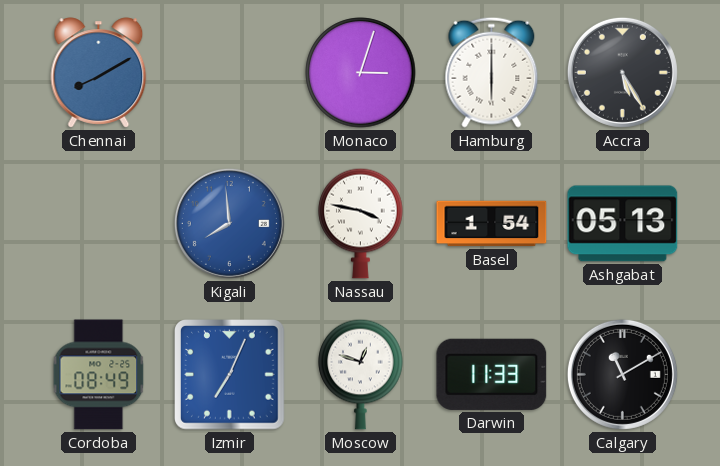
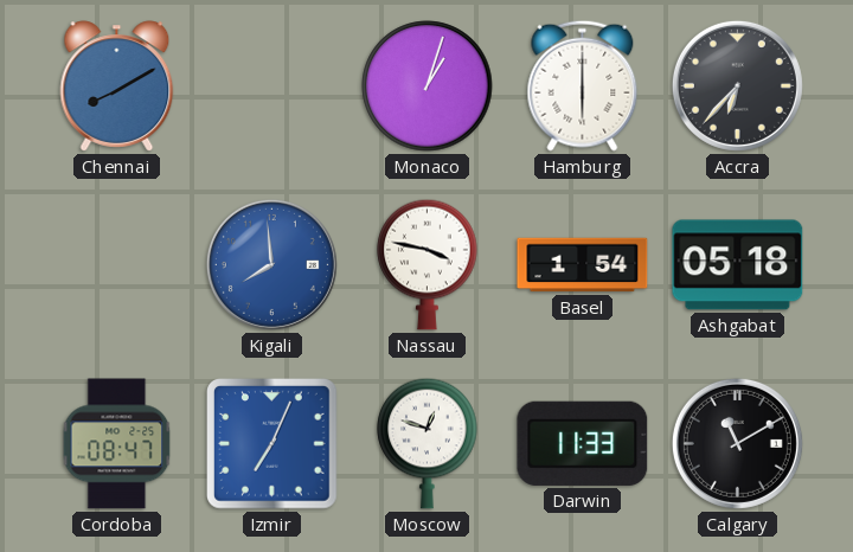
Monaco: 3:03 -> 1:03 (428, 86)
Accra: 5:25 -> 6:37 (737, 85)
Ashgabat: 05:13 -> 05:18 (738, 265)
Cordoba: 08:49 -> 08:47 (117, 444)
